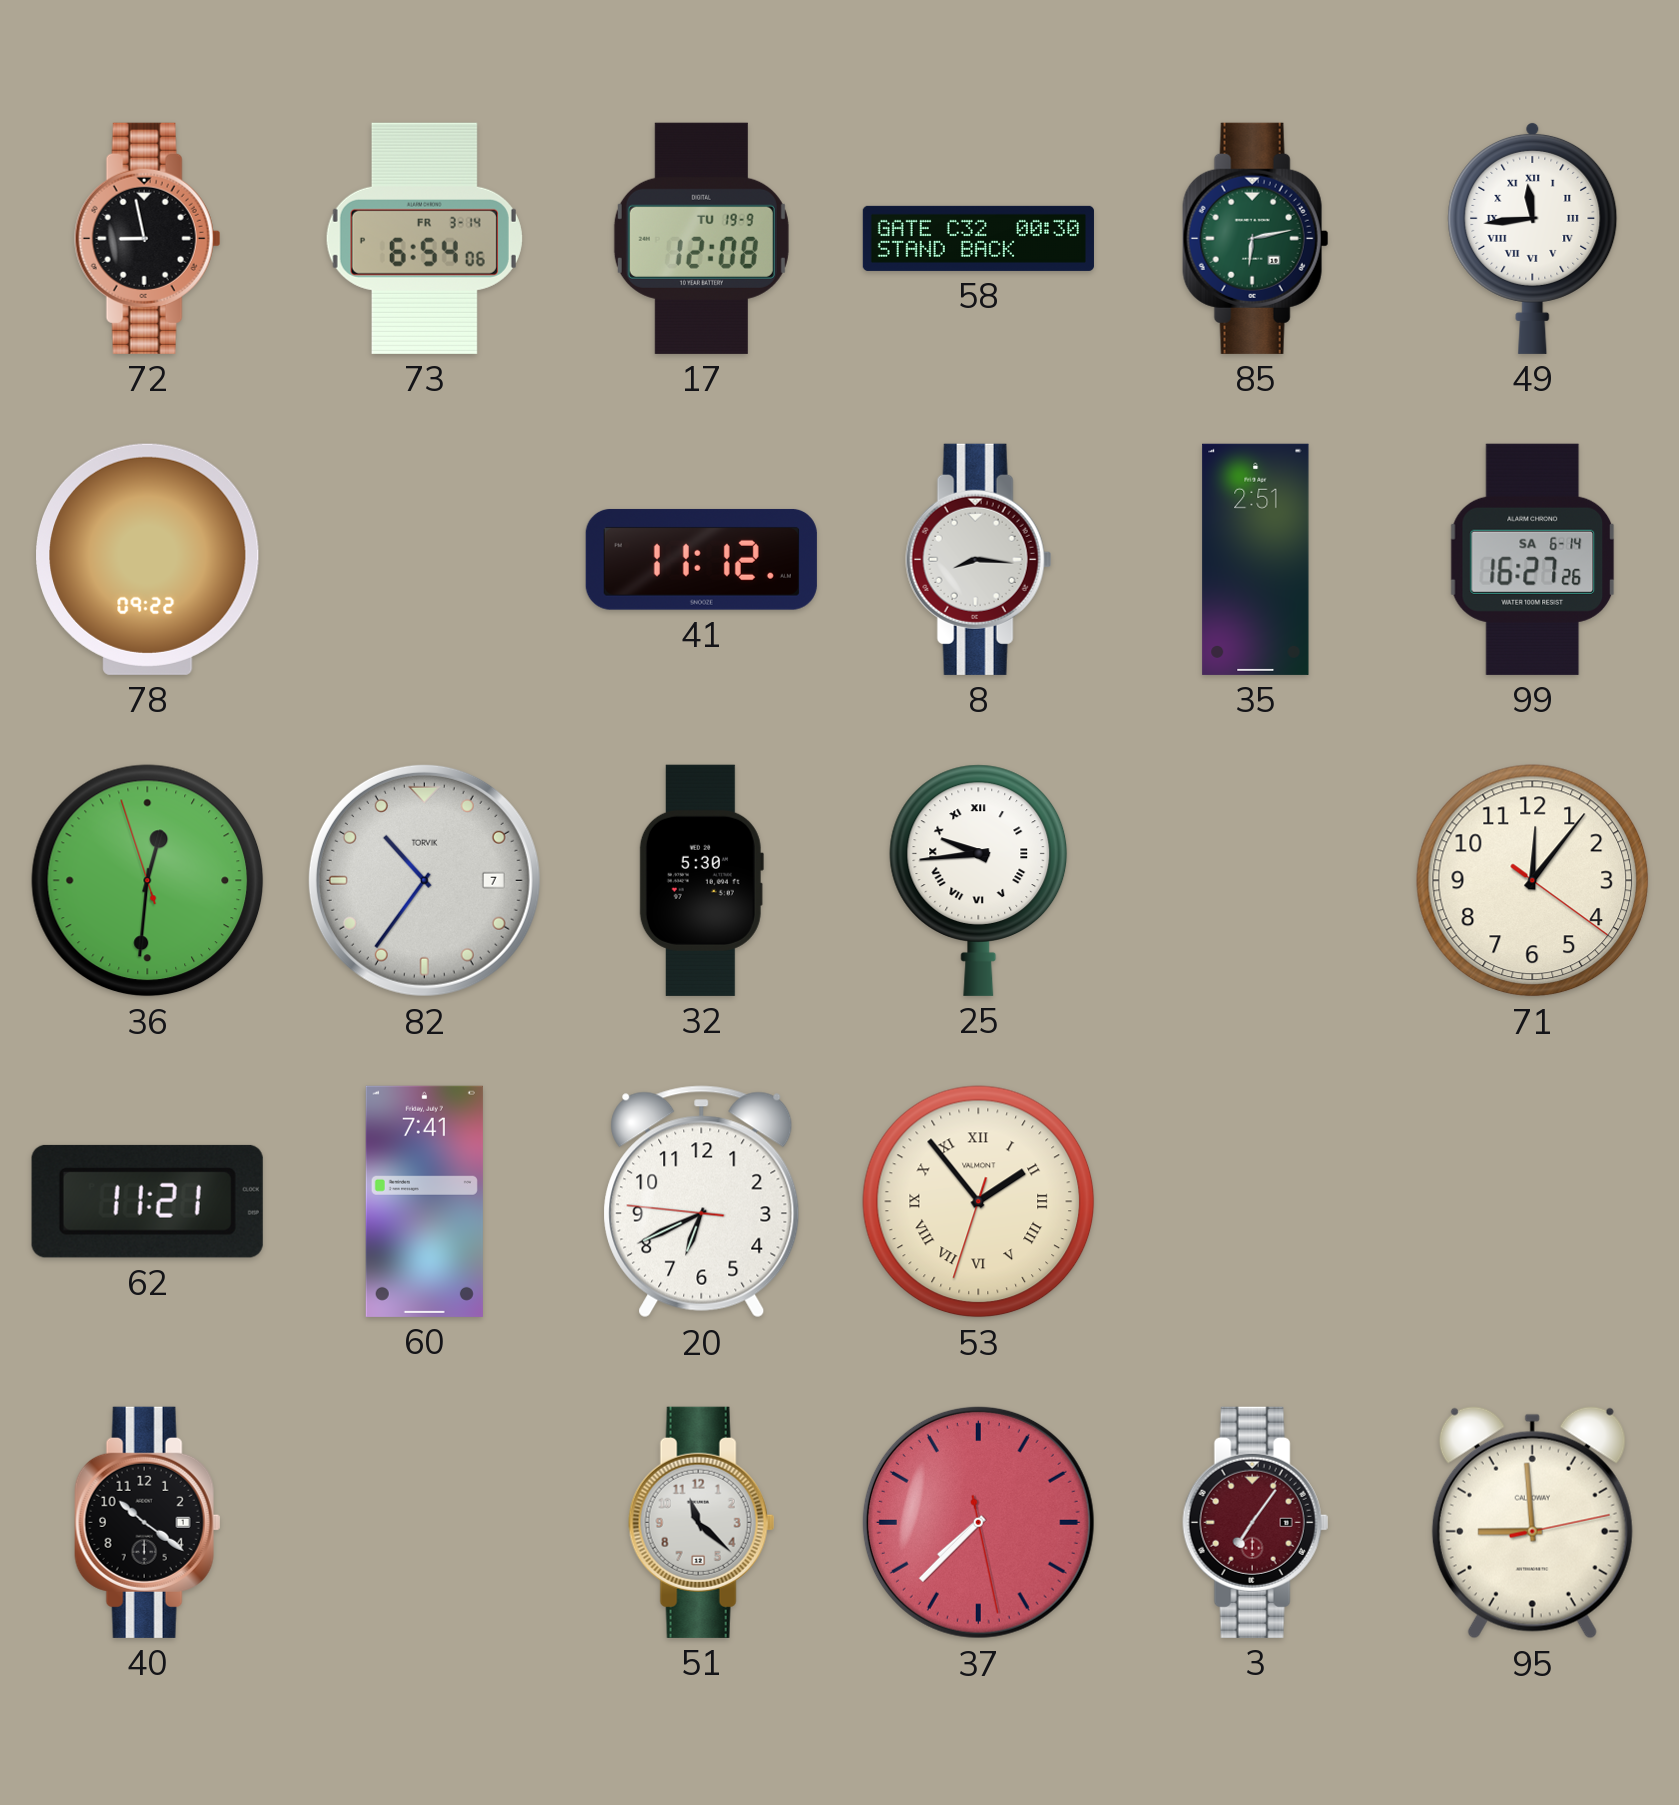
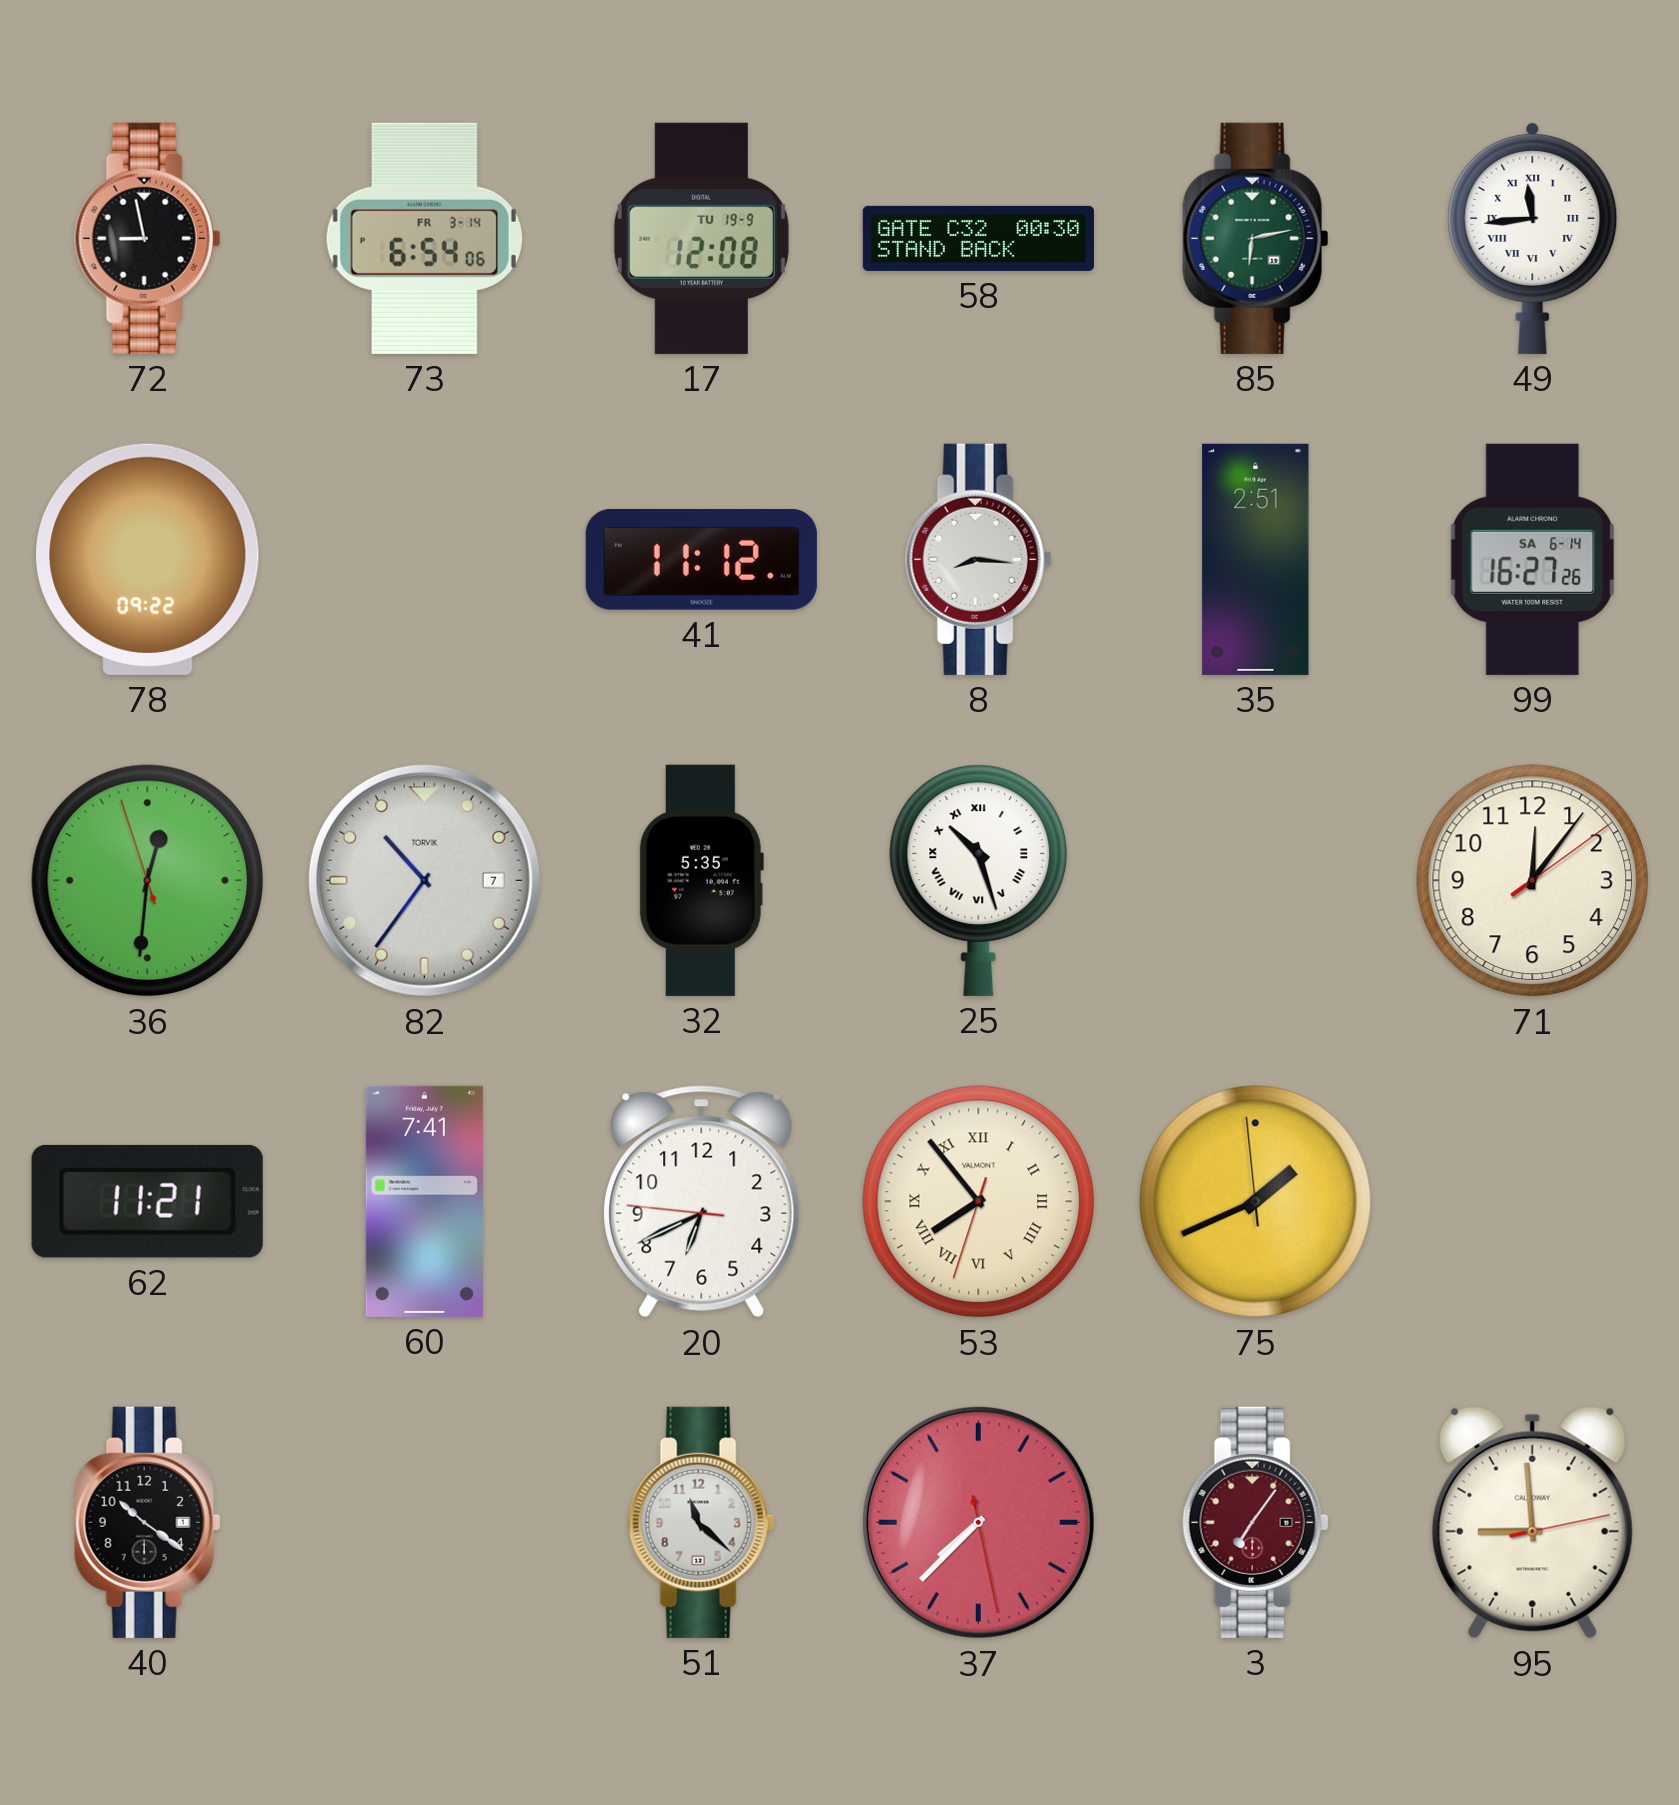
32: 5:30 -> 5:35 (701, 880)
25: 9:44 -> 10:27 (979, 880)
71: 12:06:21 -> 12:06:09 (1533, 881)
53: 1:53 -> 7:53 (979, 1202)
75: none -> 1:40 (1256, 1202)
